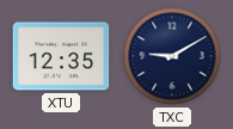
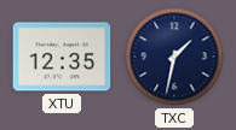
TXC: 9:10 -> 1:32 (174, 57)
